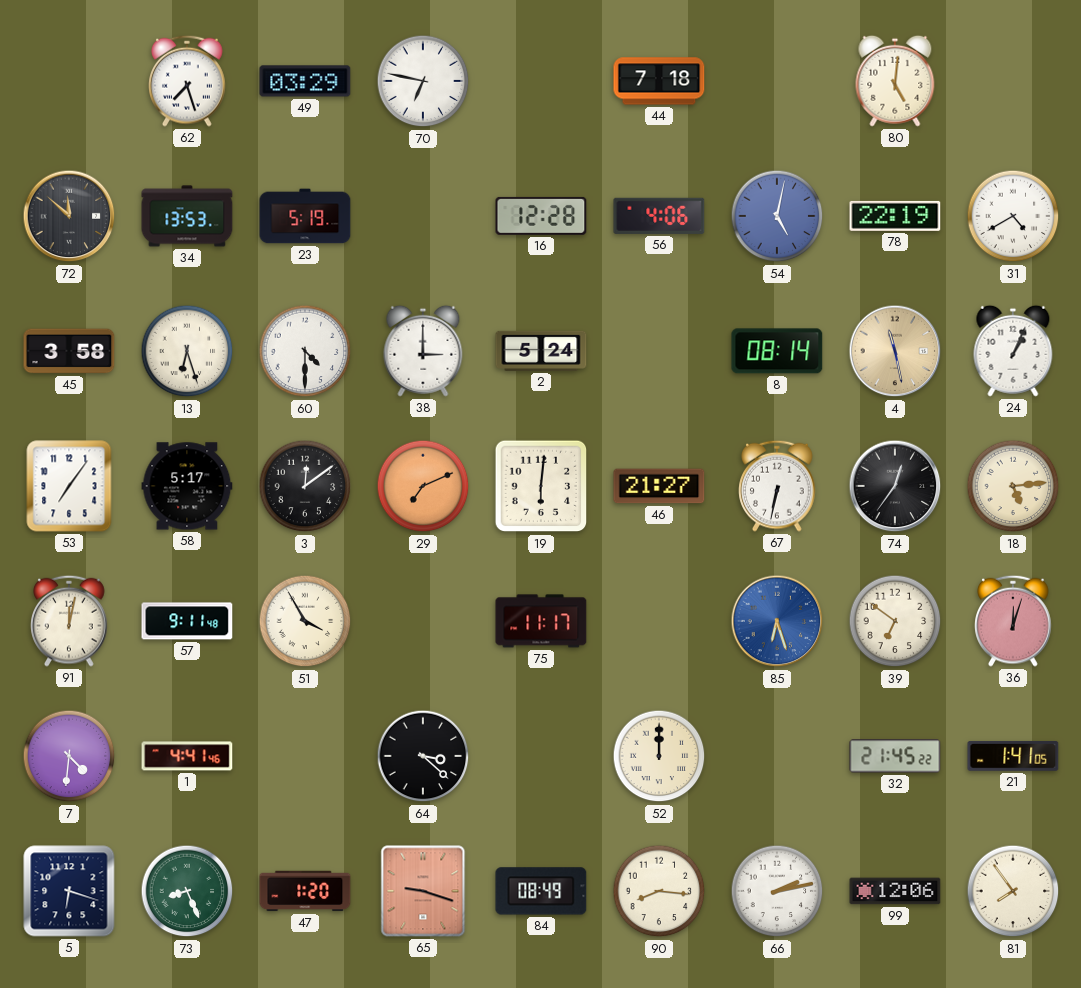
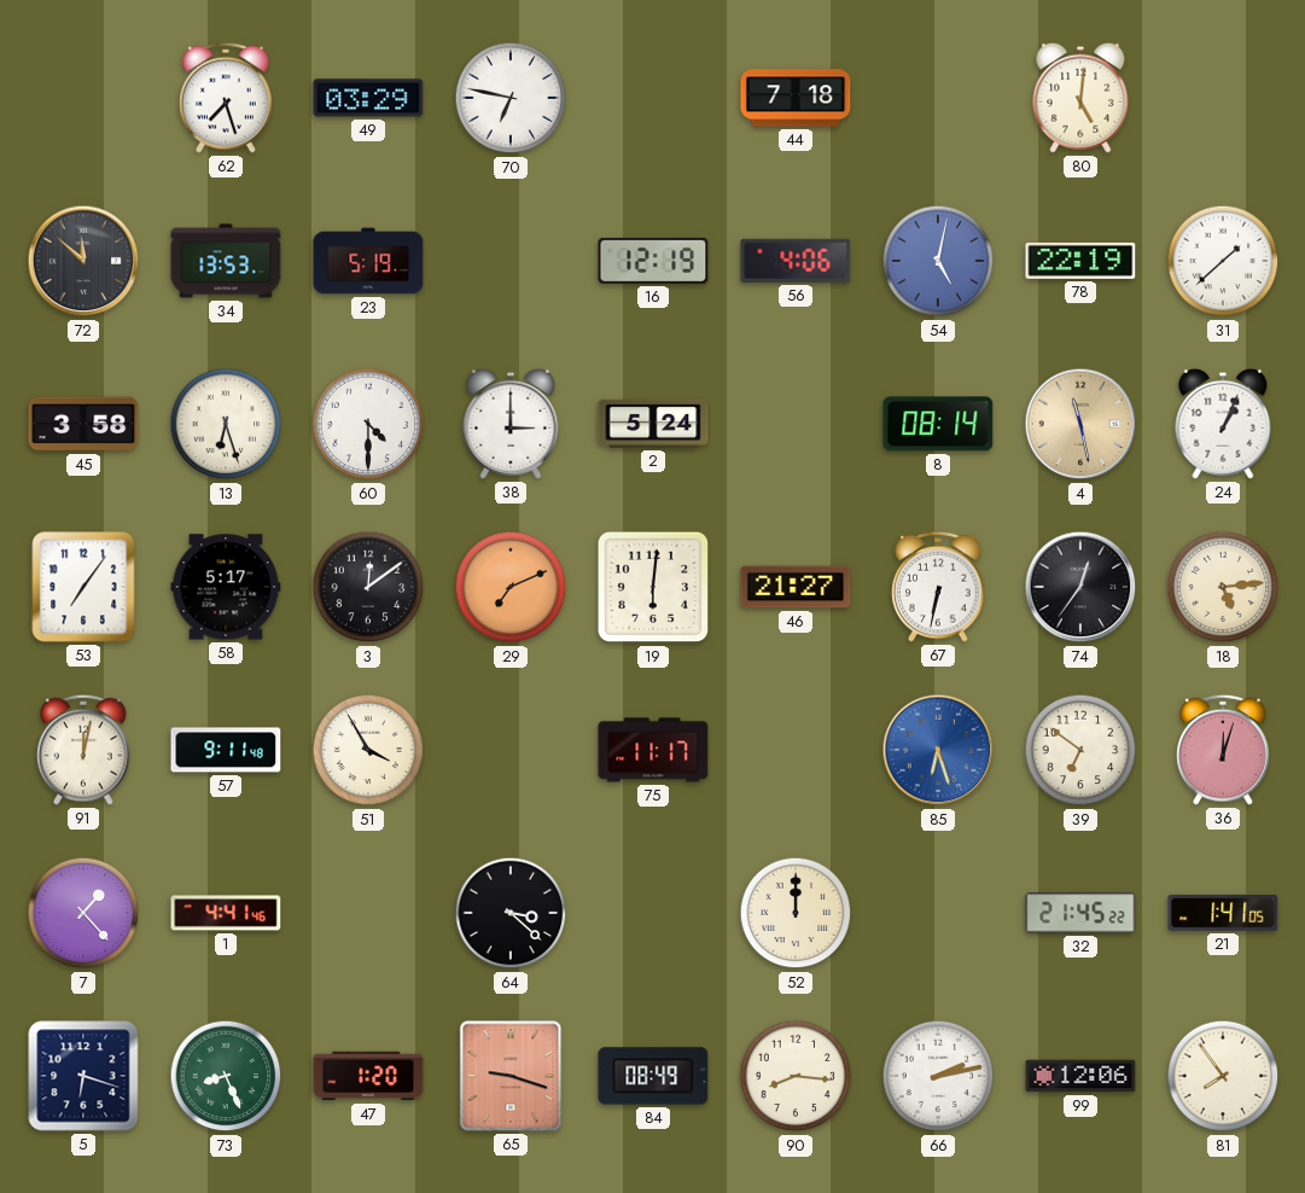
16: 12:28 -> 12:19 (653, 261)
31: 4:40 -> 1:38 (1223, 261)
7: 4:31 -> 1:23 (83, 913)
